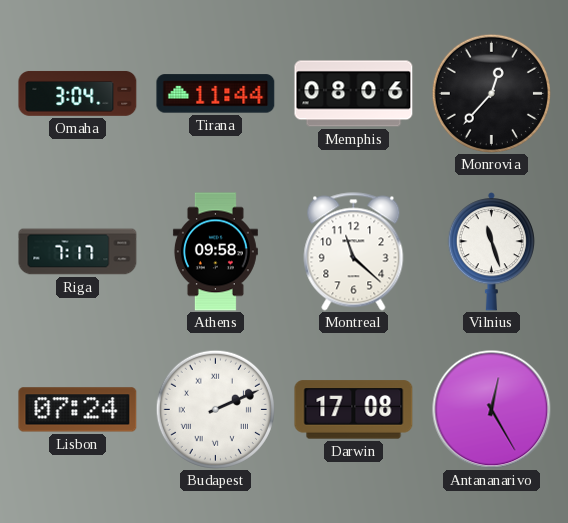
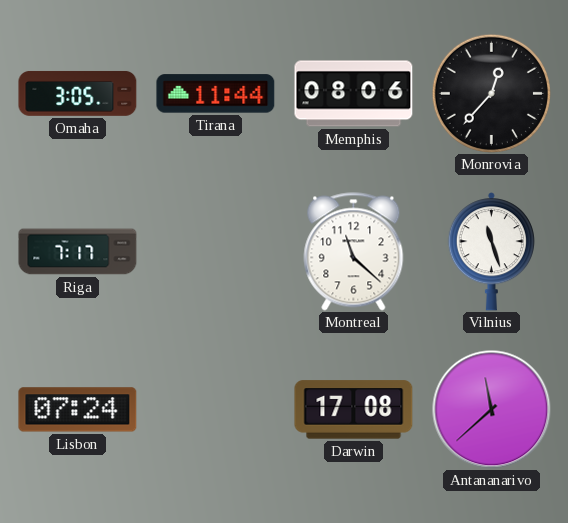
Omaha: 3:04 -> 3:05 (78, 93)
Athens: 09:58 -> none (215, 252)
Budapest: 2:11 -> none (215, 409)
Antananarivo: 12:25 -> 11:38 (492, 410)
